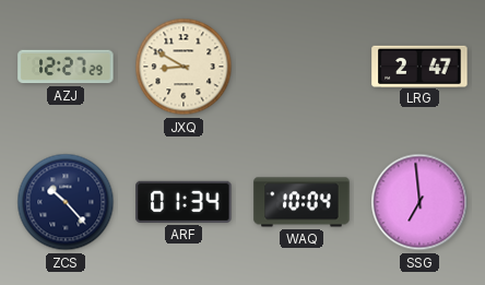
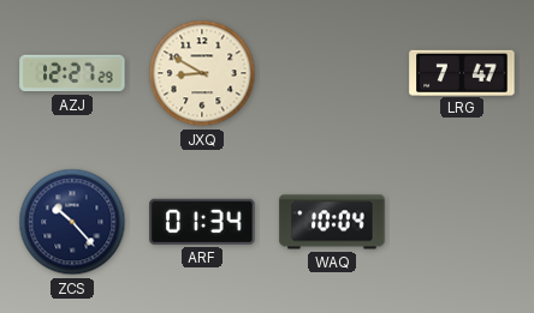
LRG: 2:47 -> 7:47 (462, 72)
SSG: 6:59 -> none (419, 202)
